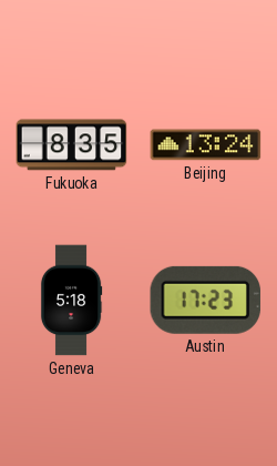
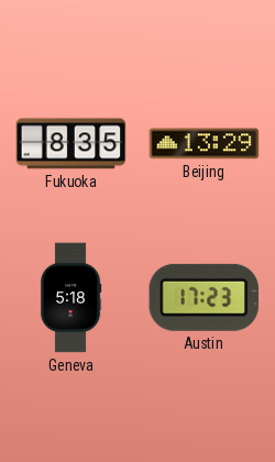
Beijing: 13:24 -> 13:29 (205, 144)
